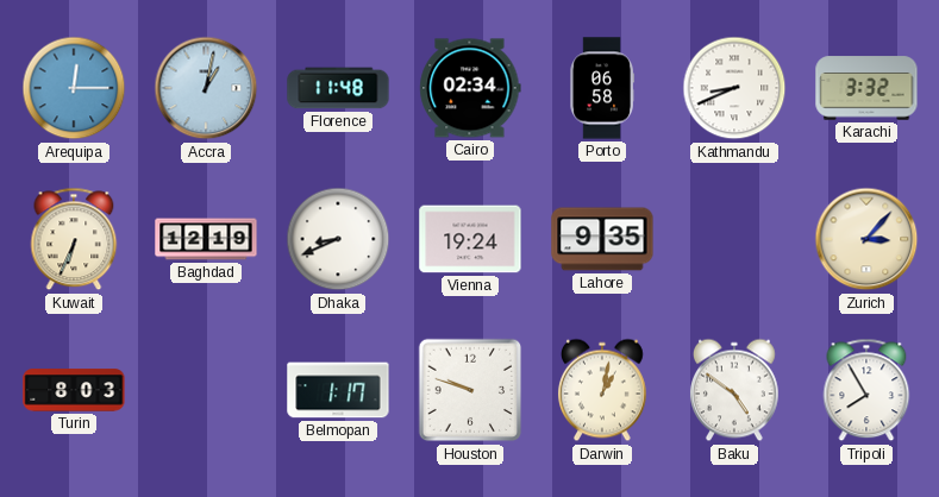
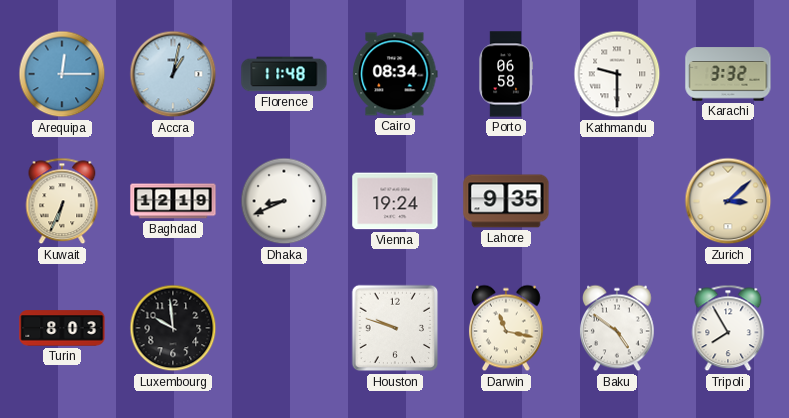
Cairo: 02:34 -> 08:34 (395, 74)
Kathmandu: 8:41 -> 9:30 (617, 74)
Zurich: 3:07 -> 3:08 (728, 201)
Luxembourg: none -> 9:59 (173, 328)
Belmopan: 1:17 -> none (338, 390)
Darwin: 1:02 -> 11:17 (506, 328)
